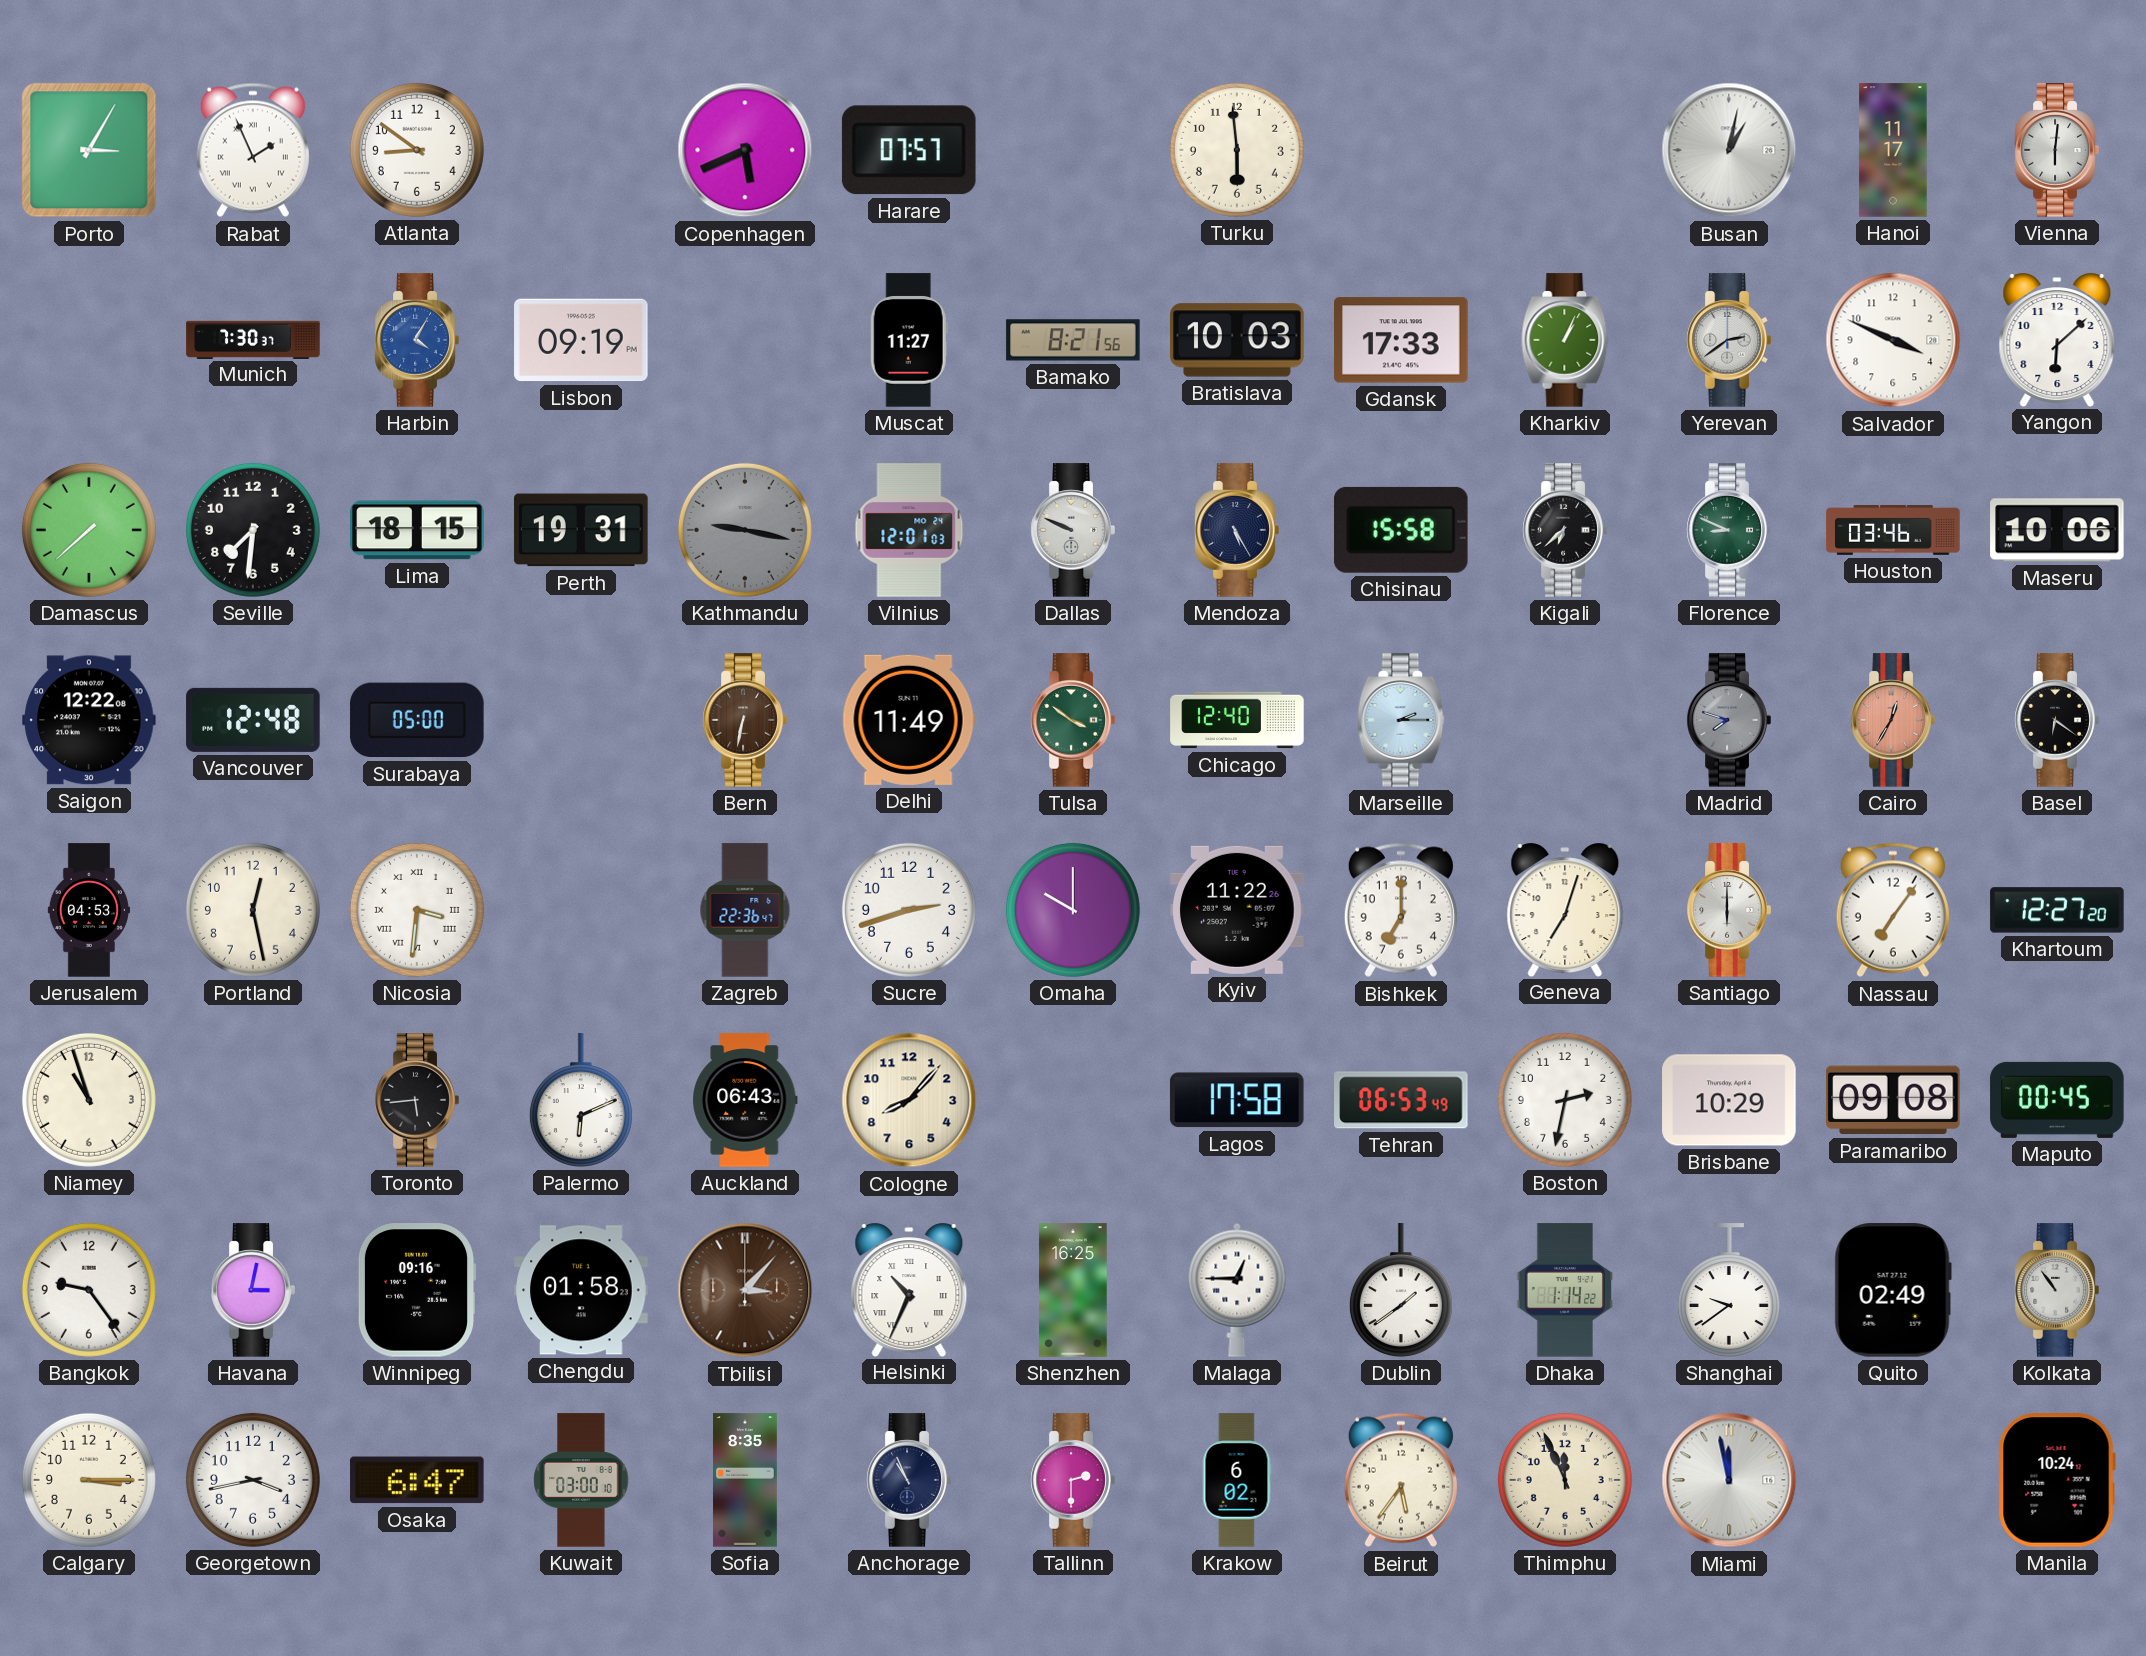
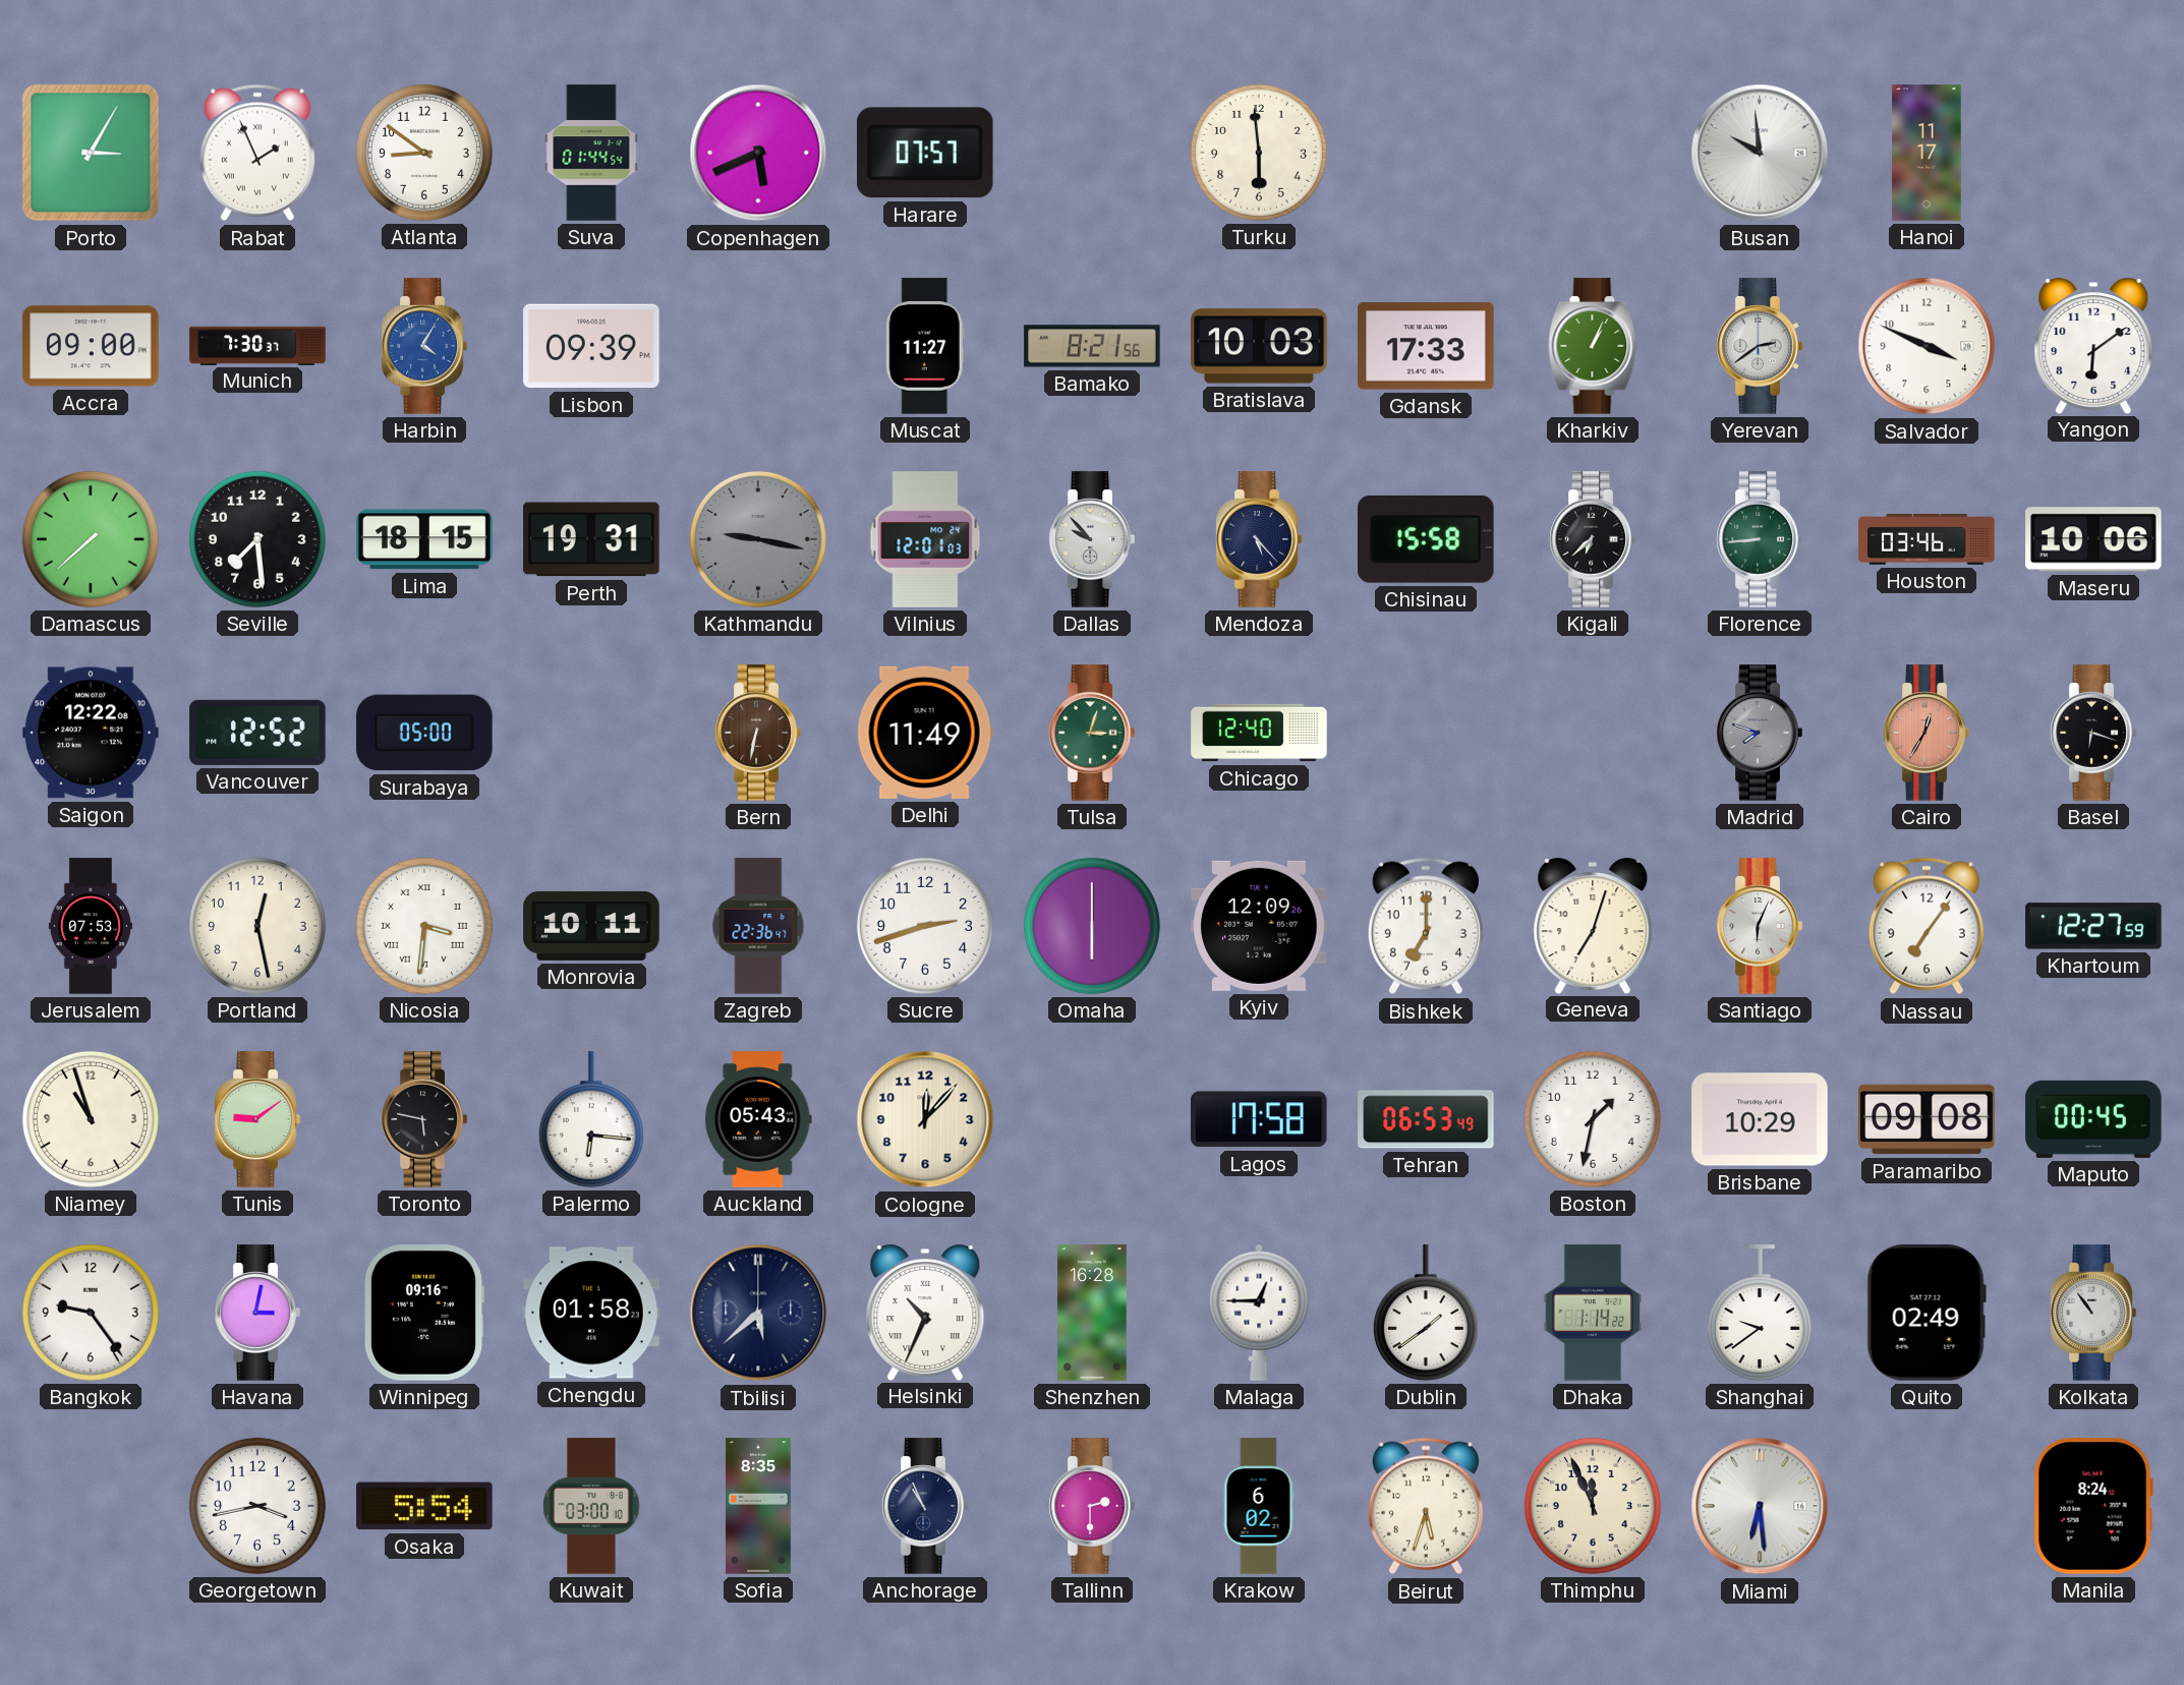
Suva: none -> 01:44 (591, 153)
Busan: 1:02 -> 9:59 (1760, 153)
Vienna: 6:01 -> none (2057, 150)
Accra: none -> 09:00 (91, 346)
Lisbon: 09:19 -> 09:39 (591, 346)
Yangon: 6:08 -> 6:09 (2093, 345)
Seville: 7:31 -> 7:29 (257, 539)
Dallas: 9:49 -> 9:53 (1092, 539)
Mendoza: 5:25 -> 5:23 (1259, 539)
Florence: 8:49 -> 8:44 (1760, 539)
Vancouver: 12:48 -> 12:52 (257, 733)
Tulsa: 3:51 -> 3:03 (1092, 733)
Marseille: 2:15 -> none (1401, 720)
Basel: 6:21 -> 6:18 (2093, 733)
Jerusalem: 04:53 -> 07:53 (91, 926)
Monrovia: none -> 10:11 (591, 926)
Omaha: 10:00 -> 6:00 (1092, 926)
Kyiv: 11:22 -> 12:09 (1259, 926)
Santiago: 6:00 -> 6:04 (1760, 926)
Khartoum: 12:27:20 -> 12:27:59 (2093, 926)
Tunis: none -> 9:09 (257, 1119)
Toronto: 5:44 -> 5:47 (424, 1119)
Palermo: 6:11 -> 6:16 (591, 1119)
Auckland: 06:43 -> 05:43 (759, 1119)
Cologne: 8:07 -> 12:07 (925, 1119)
Boston: 2:32 -> 1:32 (1593, 1119)
Tbilisi: 3:07 -> 5:38 (758, 1313)
Tbilisi dial: brown -> navy (758, 1313)
Shenzhen: 16:25 -> 16:28 (1092, 1313)
Calgary: 3:15 -> none (89, 1480)
Osaka: 6:47 -> 5:54 (424, 1506)
Beirut: 5:36 -> 5:33 (1426, 1506)
Miami: 11:58 -> 6:29 (1760, 1506)
Manila: 10:24 -> 8:24 (2093, 1506)
